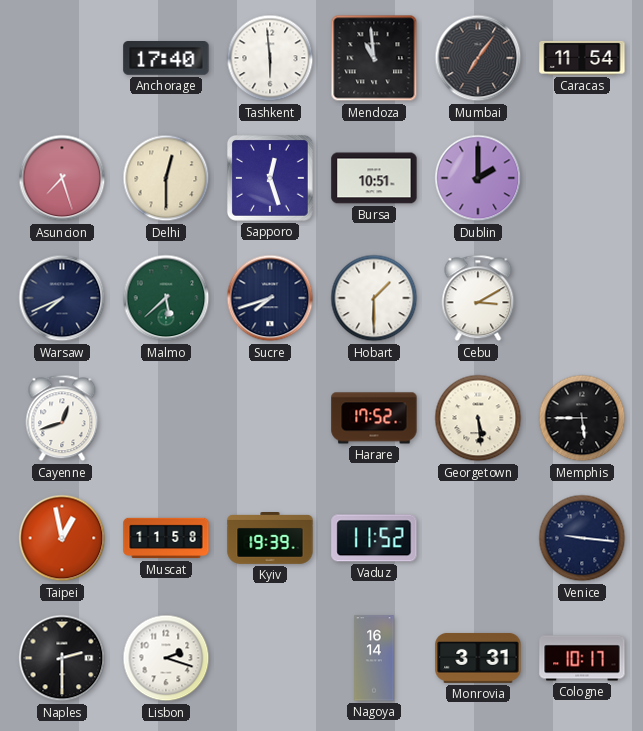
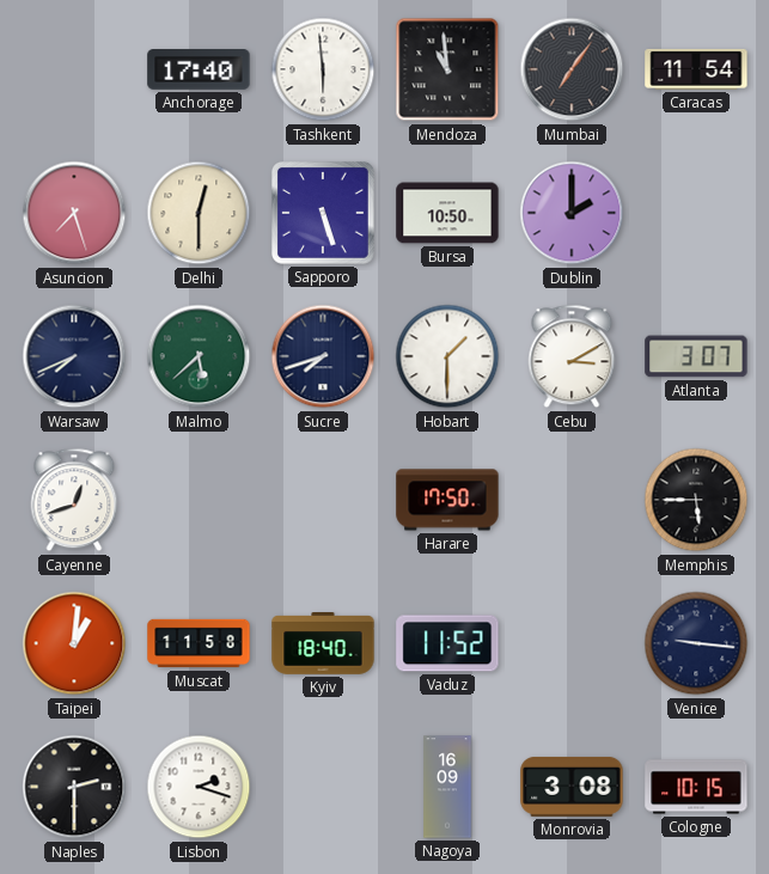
Sapporo: 12:27 -> 5:27 (323, 213)
Bursa: 10:51 -> 10:50 (447, 213)
Atlanta: none -> 3:07 (696, 356)
Harare: 17:52 -> 17:50 (447, 500)
Georgetown: 5:29 -> none (478, 418)
Taipei: 12:58 -> 1:01 (74, 643)
Kyiv: 19:39 -> 18:40 (323, 644)
Nagoya: 16:14 -> 16:09 (447, 787)
Monrovia: 3:31 -> 3:08 (572, 787)
Cologne: 10:17 -> 10:15 (696, 787)
